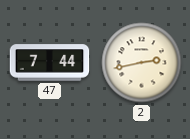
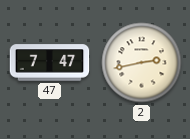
47: 7:44 -> 7:47 (50, 63)
